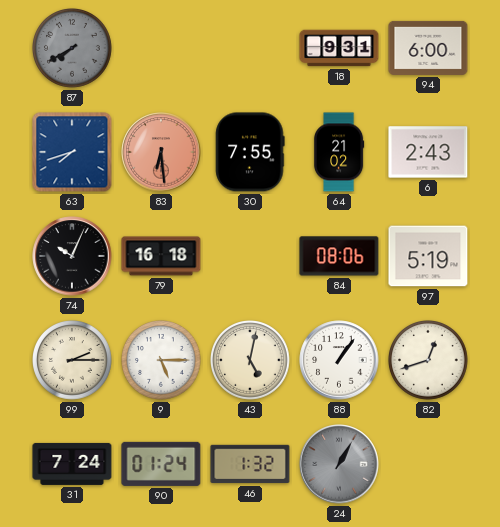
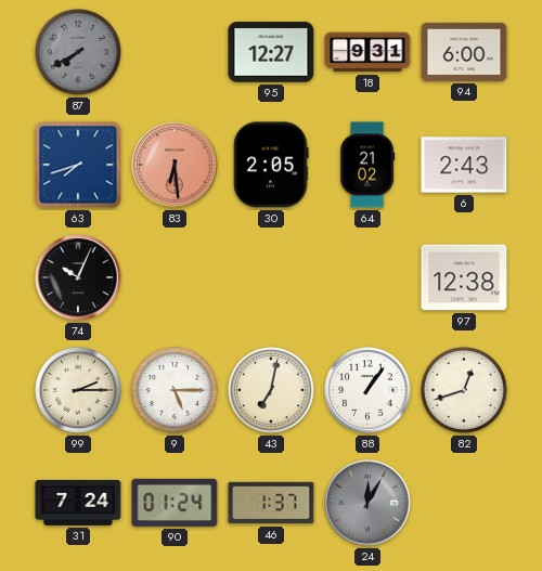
95: none -> 12:27 (271, 52)
30: 7:55 -> 2:05 (271, 165)
79: 16:18 -> none (161, 256)
84: 08:06 -> none (339, 256)
97: 5:19 -> 12:38 (464, 277)
43: 5:02 -> 7:02 (272, 391)
46: 1:32 -> 1:37 (271, 503)
24: 1:05 -> 12:05 (367, 503)
